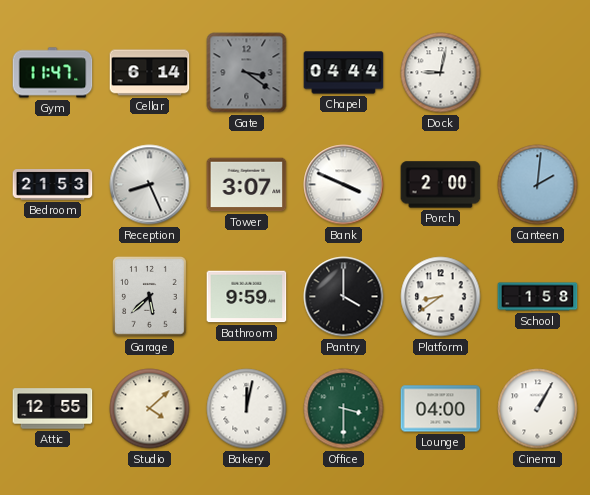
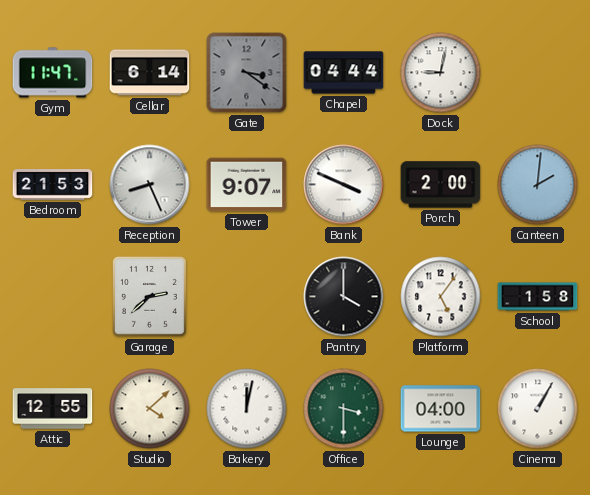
Tower: 3:07 -> 9:07 (247, 185)
Garage: 5:38 -> 2:38 (150, 297)
Bathroom: 9:59 -> none (247, 297)
Platform: 8:39 -> 5:06 (441, 297)
